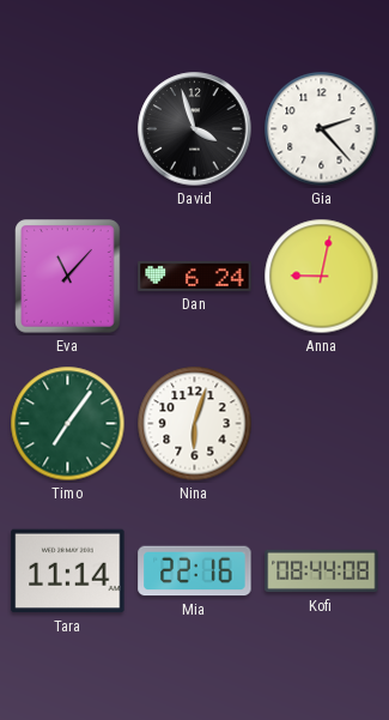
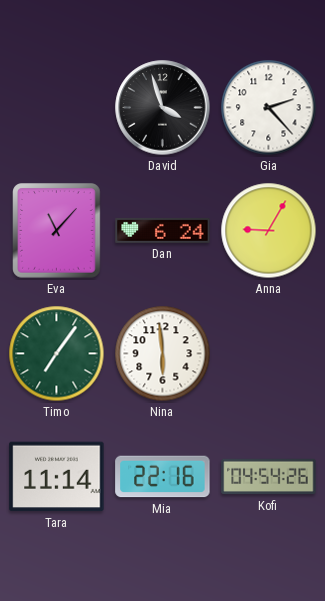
Anna: 9:02 -> 9:05 (269, 231)
Nina: 6:03 -> 5:59 (163, 354)
Kofi: 08:44 -> 04:54 (269, 477)
